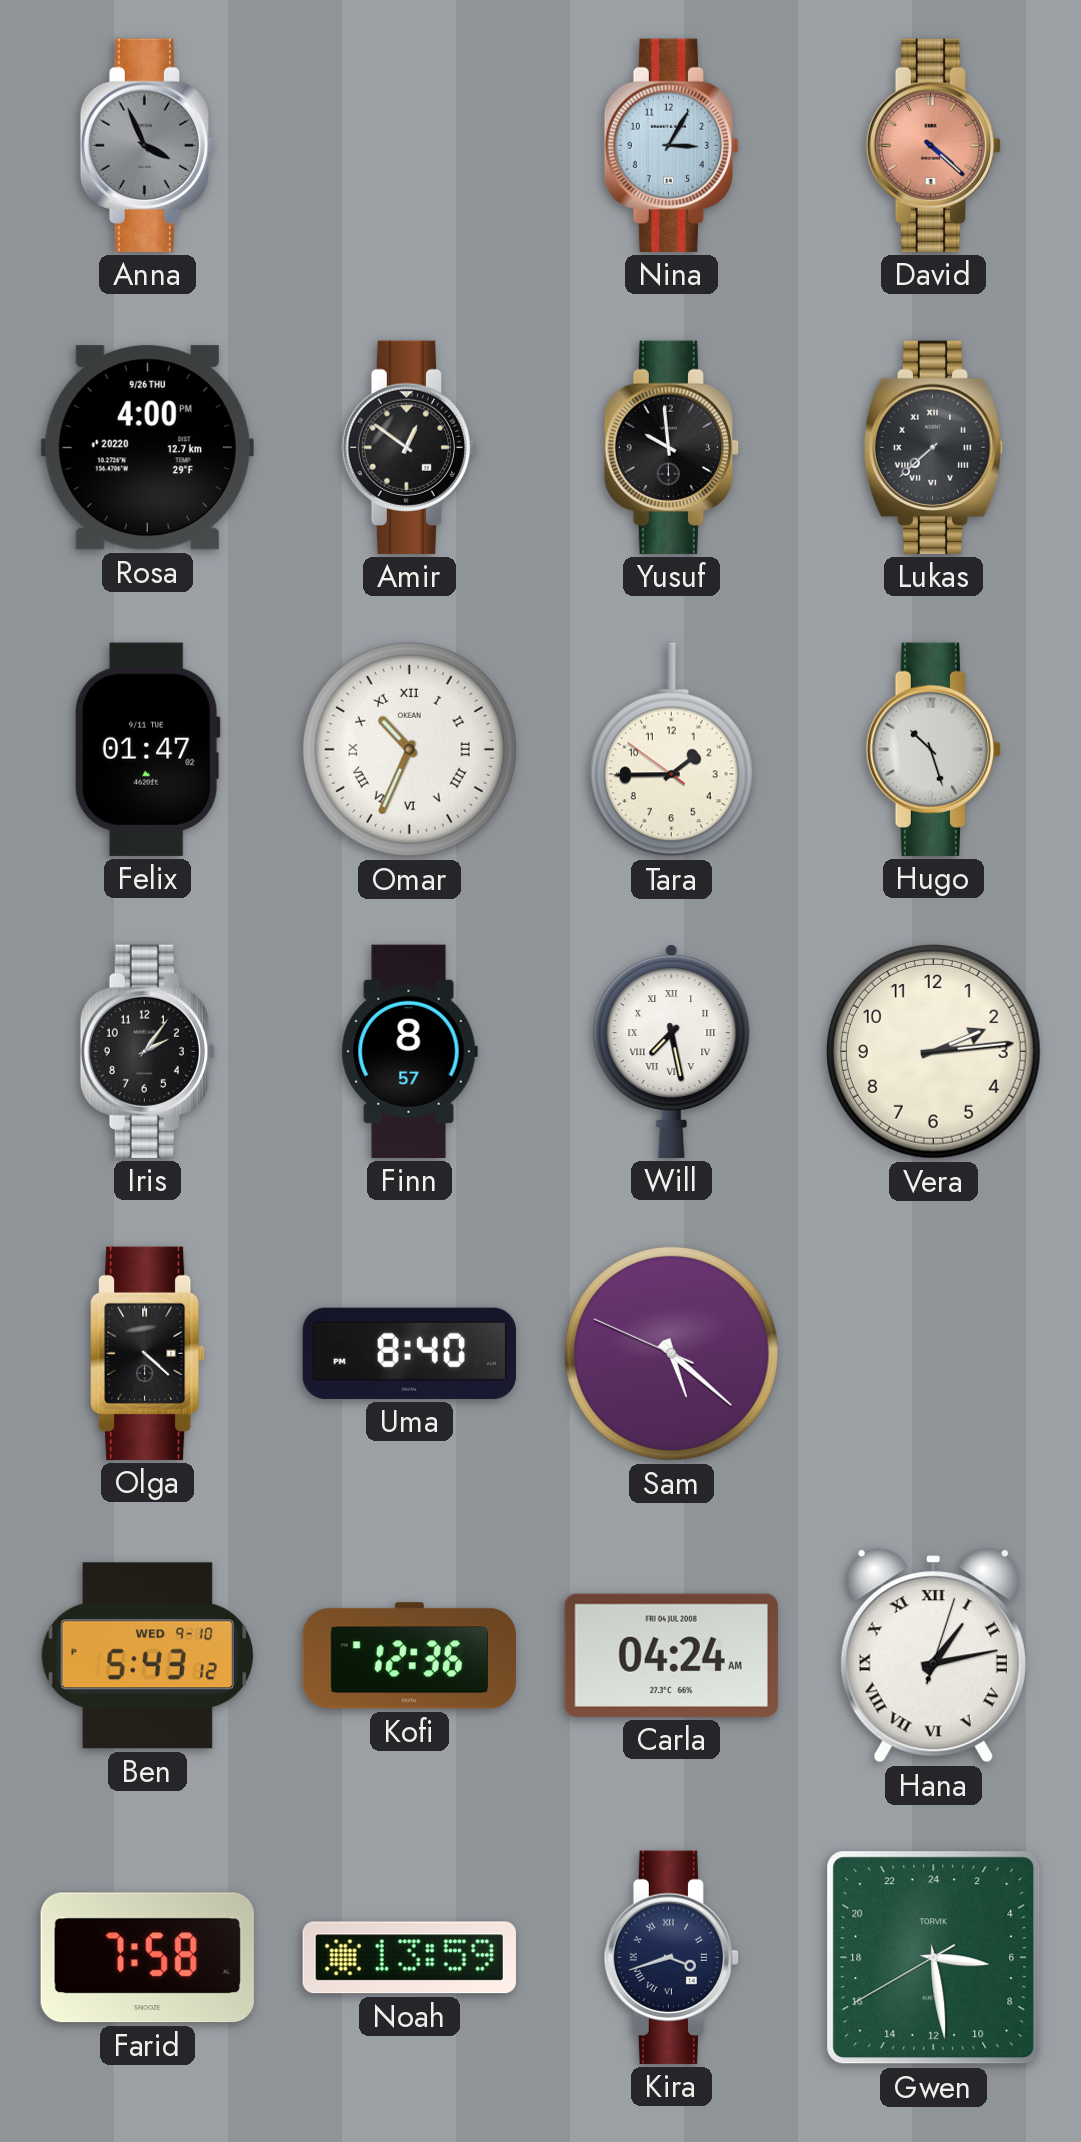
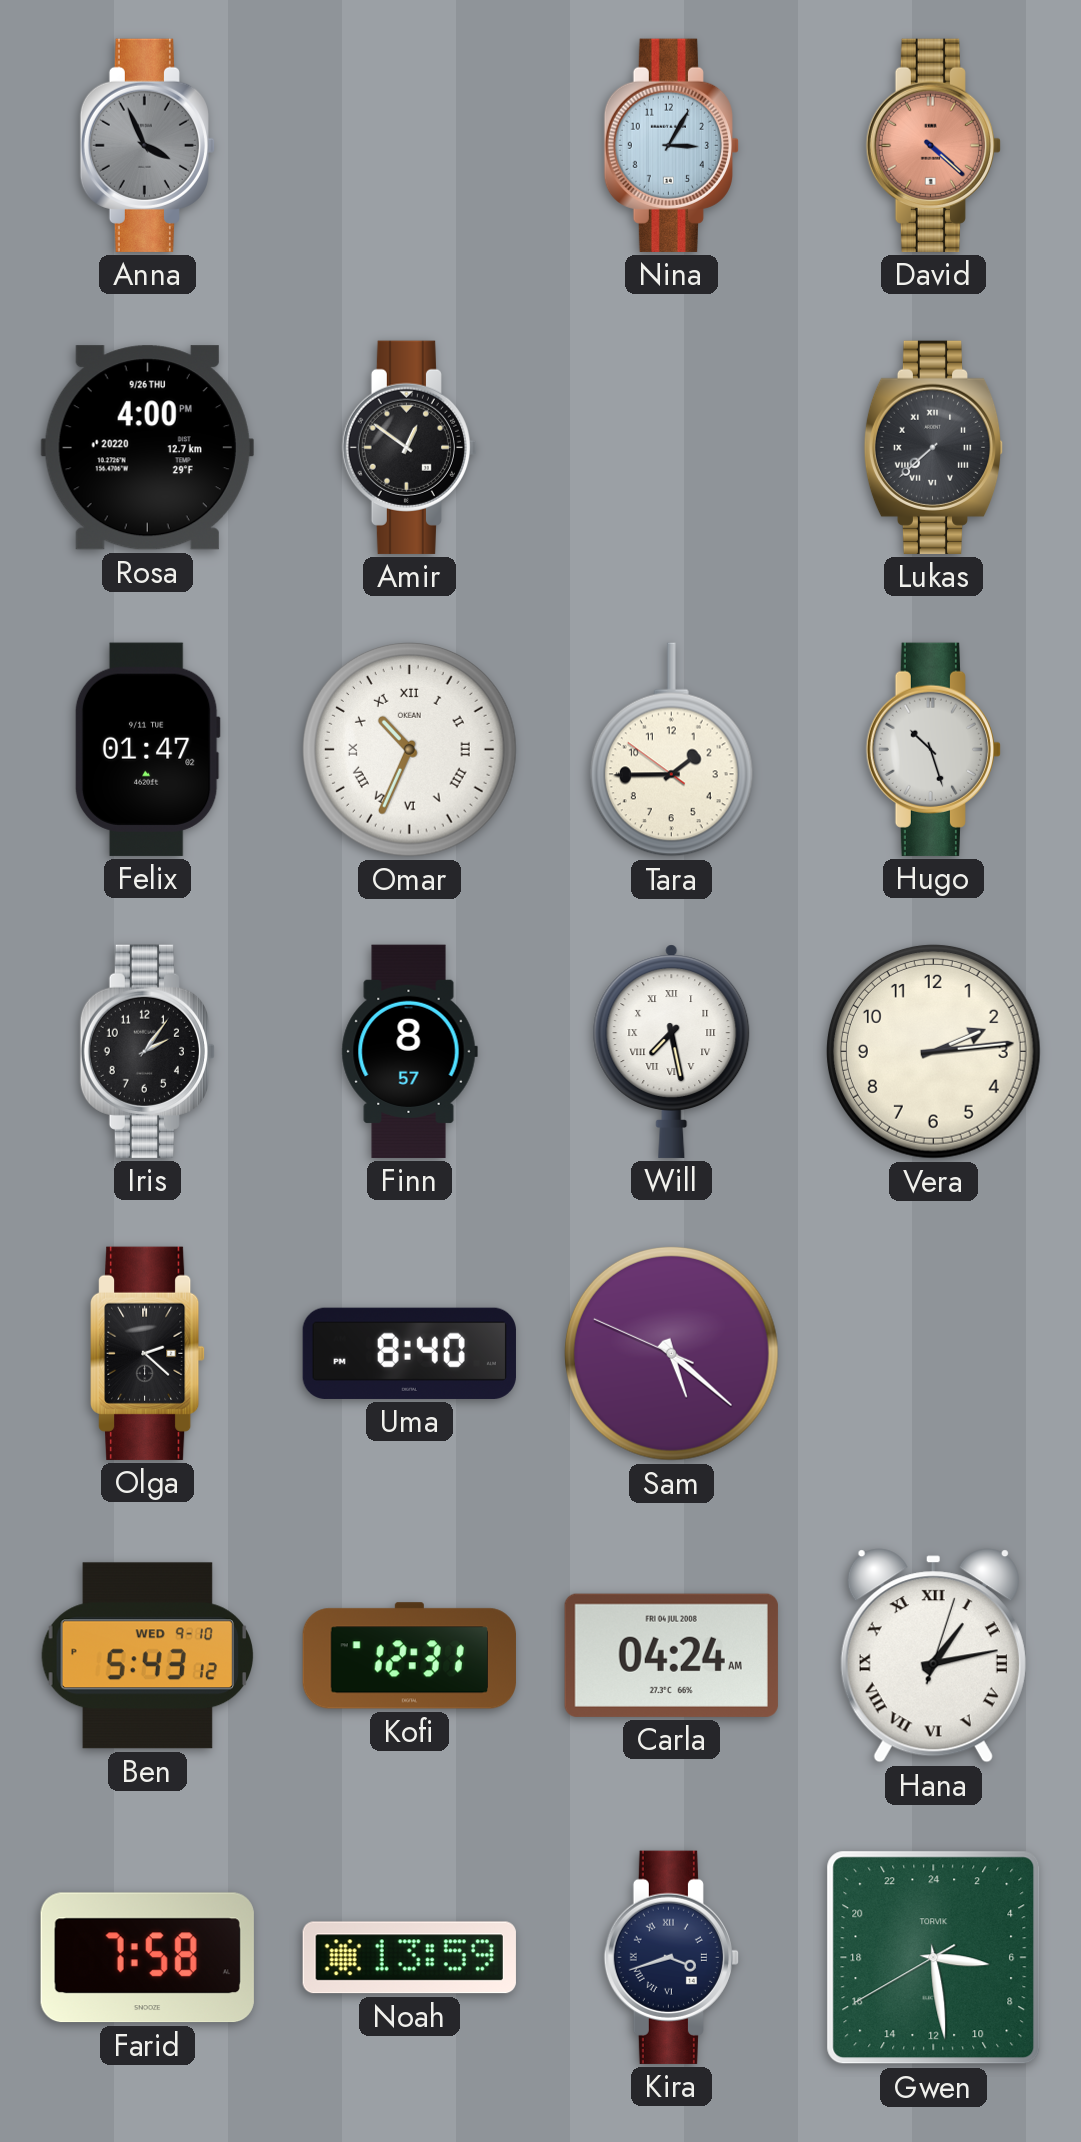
Yusuf: 9:59 -> none (671, 447)
Olga: 4:22 -> 2:22 (148, 1353)
Kofi: 12:36 -> 12:31 (409, 1656)
